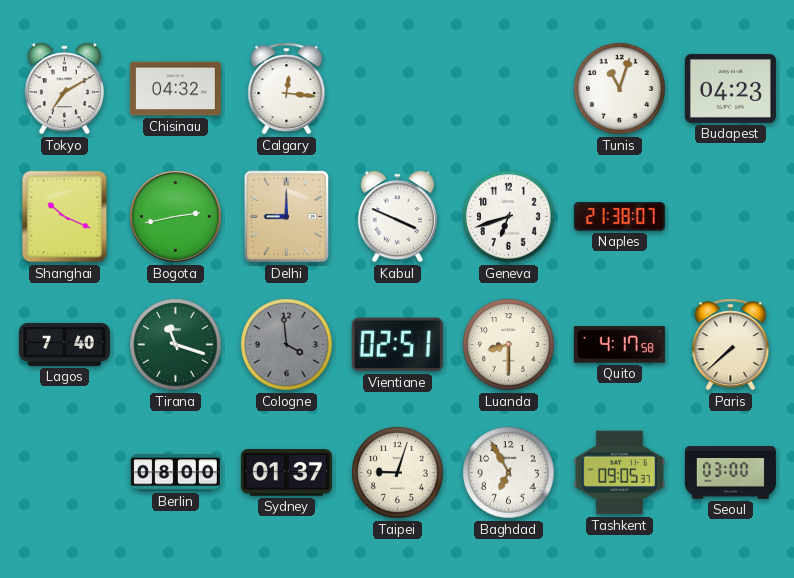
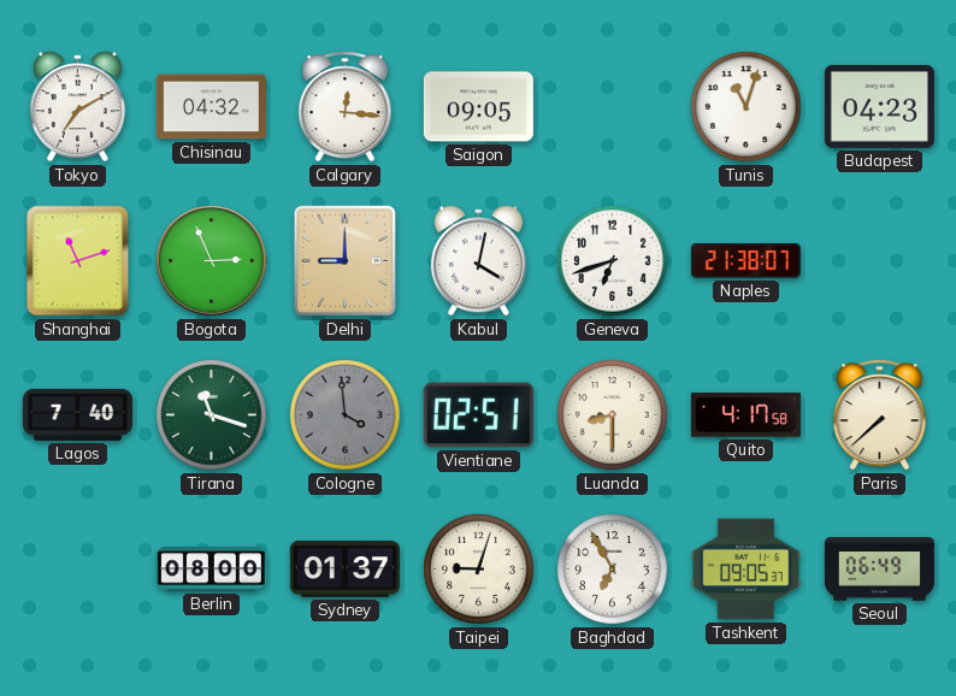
Saigon: none -> 09:05 (478, 107)
Shanghai: 10:19 -> 11:12 (78, 261)
Bogota: 2:43 -> 2:56 (212, 261)
Kabul: 3:49 -> 4:02 (478, 261)
Seoul: 03:00 -> 06:49 (879, 570)
